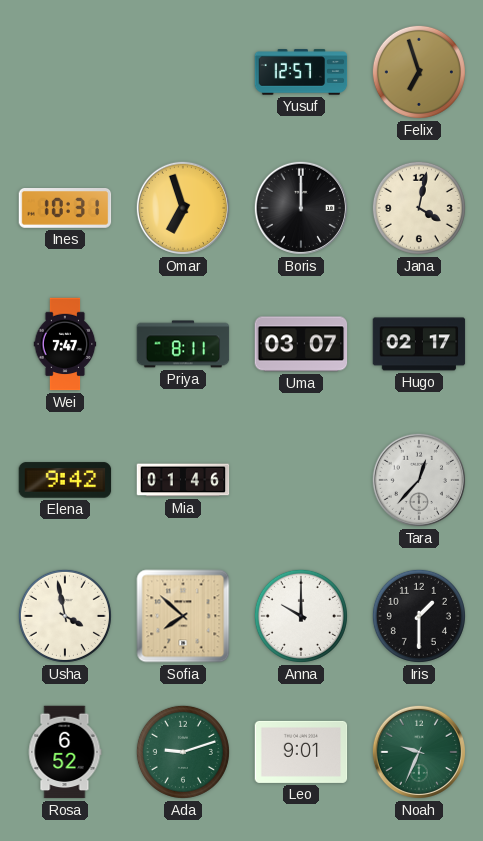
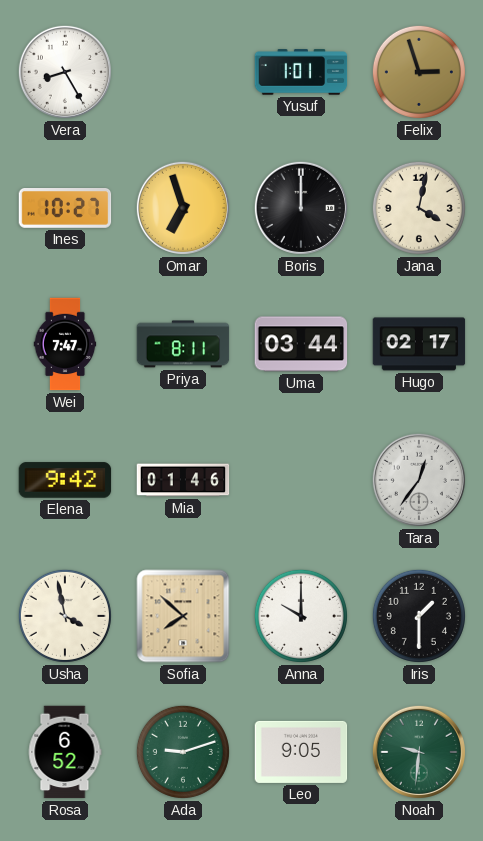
Vera: none -> 8:25 (65, 72)
Yusuf: 12:57 -> 1:01 (301, 72)
Felix: 6:57 -> 2:57 (419, 72)
Ines: 10:31 -> 10:27 (65, 209)
Uma: 03:07 -> 03:44 (301, 344)
Tara: 12:37 -> 12:36 (419, 480)
Leo: 9:01 -> 9:05 (301, 752)
Noah: 9:34 -> 9:31 (419, 752)
